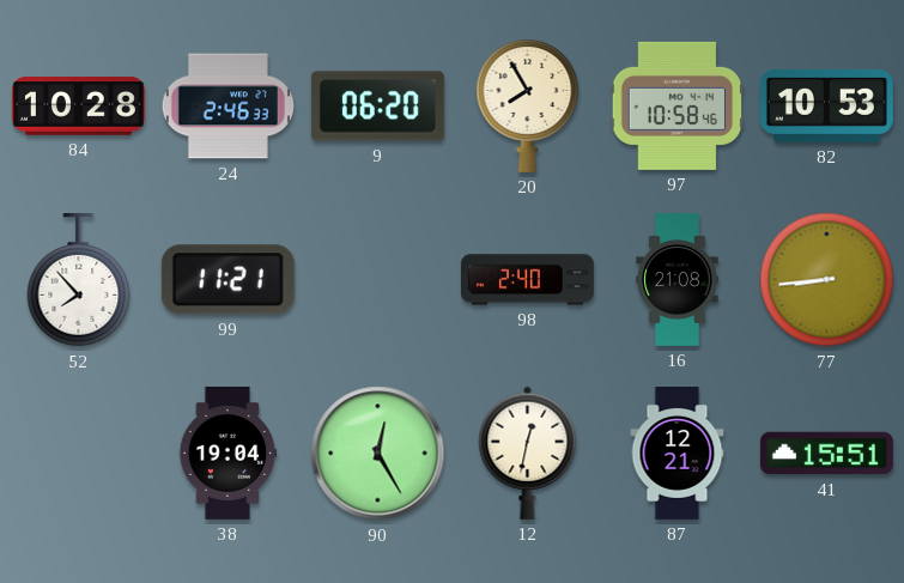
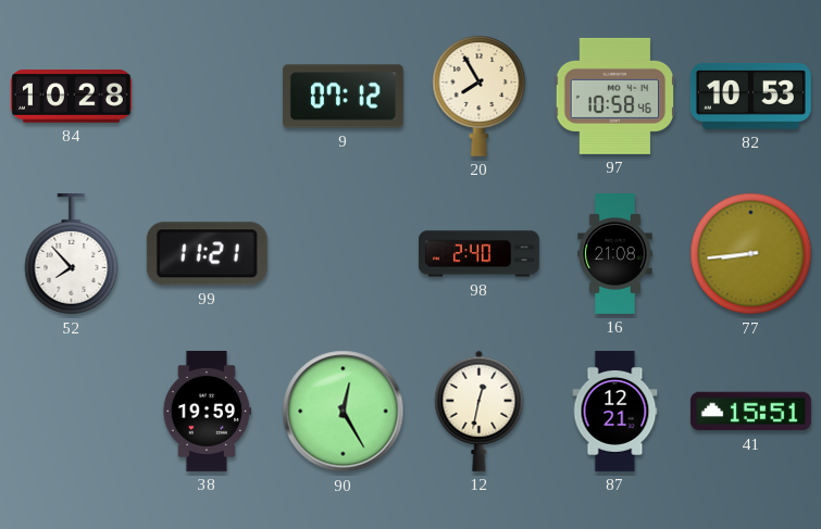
24: 2:46 -> none (227, 107)
9: 06:20 -> 07:12 (343, 97)
38: 19:04 -> 19:59 (207, 411)
